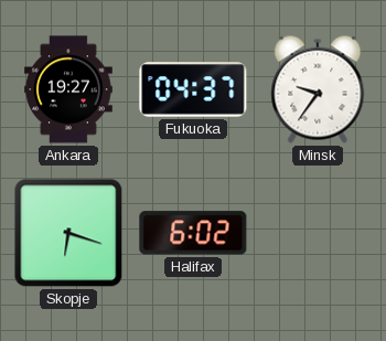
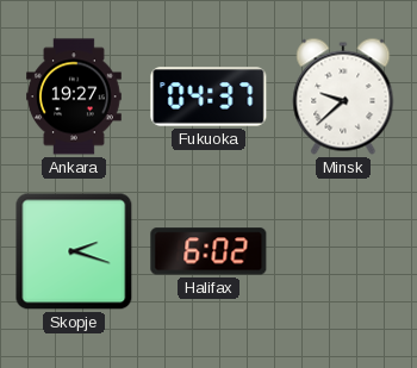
Minsk: 9:36 -> 9:38 (343, 96)
Skopje: 6:18 -> 2:18 (74, 251)
